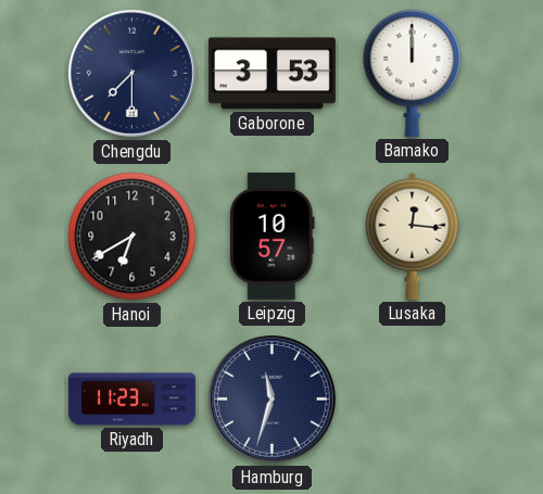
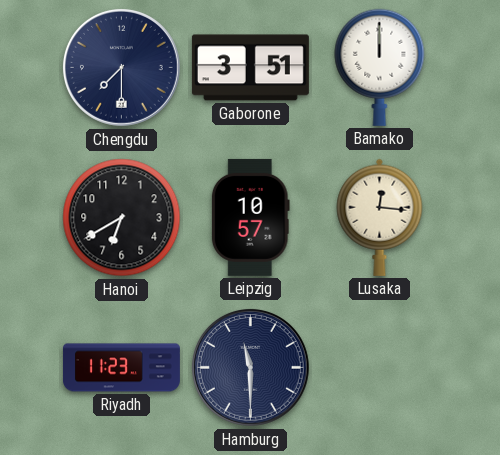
Gaborone: 3:53 -> 3:51 (250, 68)
Hamburg: 11:33 -> 11:30 (250, 367)
